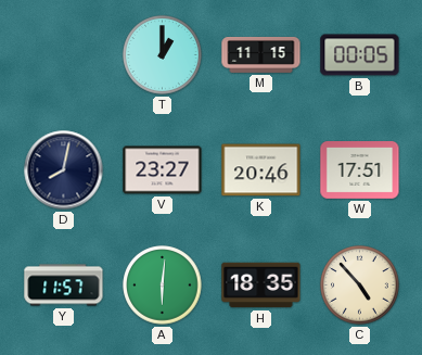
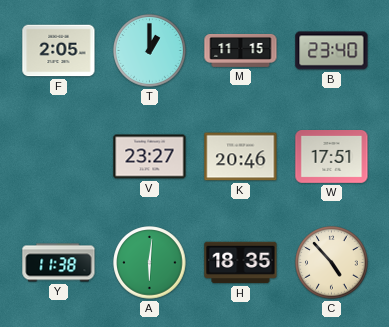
F: none -> 2:05 (59, 51)
B: 00:05 -> 23:40 (332, 51)
D: 8:02 -> none (64, 170)
Y: 11:57 -> 11:38 (59, 263)
